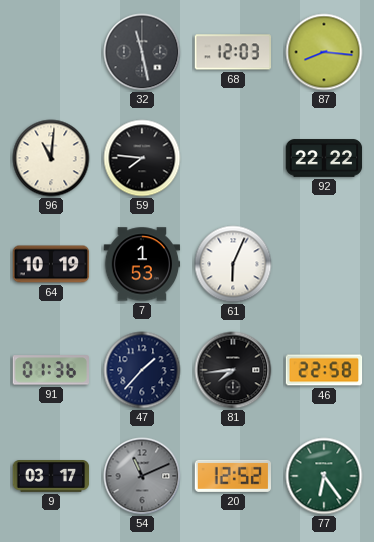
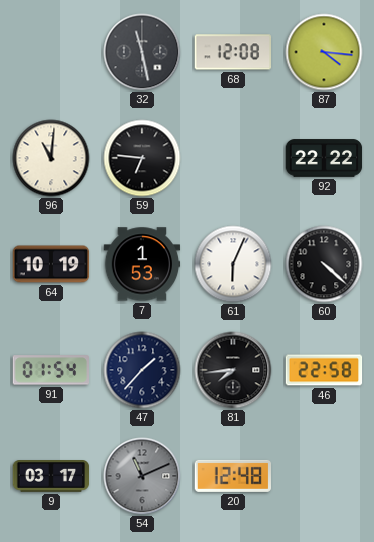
68: 12:03 -> 12:08 (233, 52)
87: 8:16 -> 4:16 (324, 52)
59: 7:46 -> 6:46 (142, 158)
60: none -> 4:22 (324, 264)
91: 01:36 -> 01:54 (50, 370)
20: 12:52 -> 12:48 (233, 476)
77: 6:24 -> none (324, 476)
